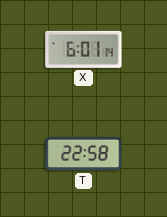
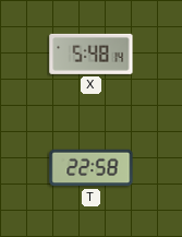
X: 6:01 -> 5:48 (92, 54)
